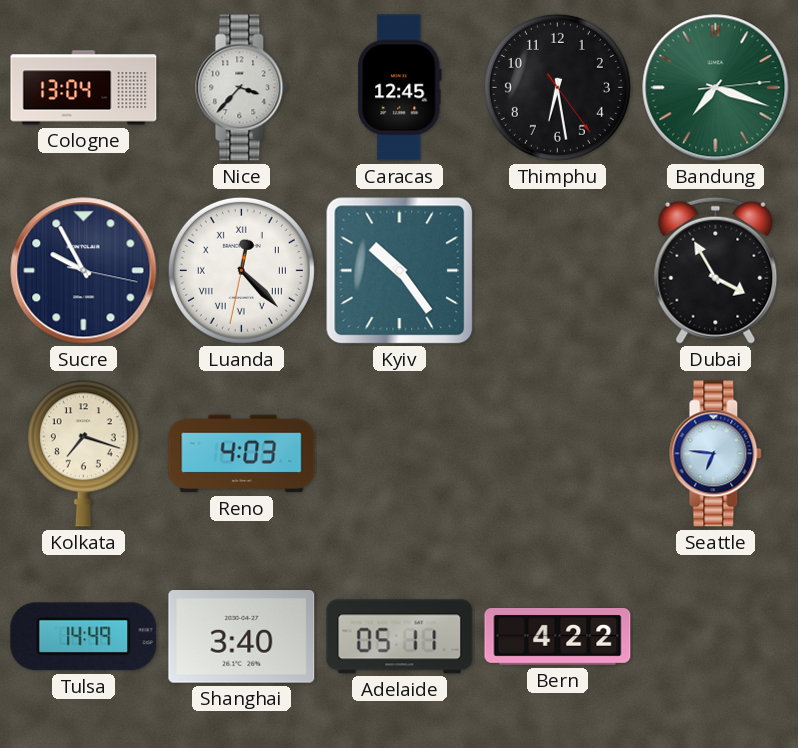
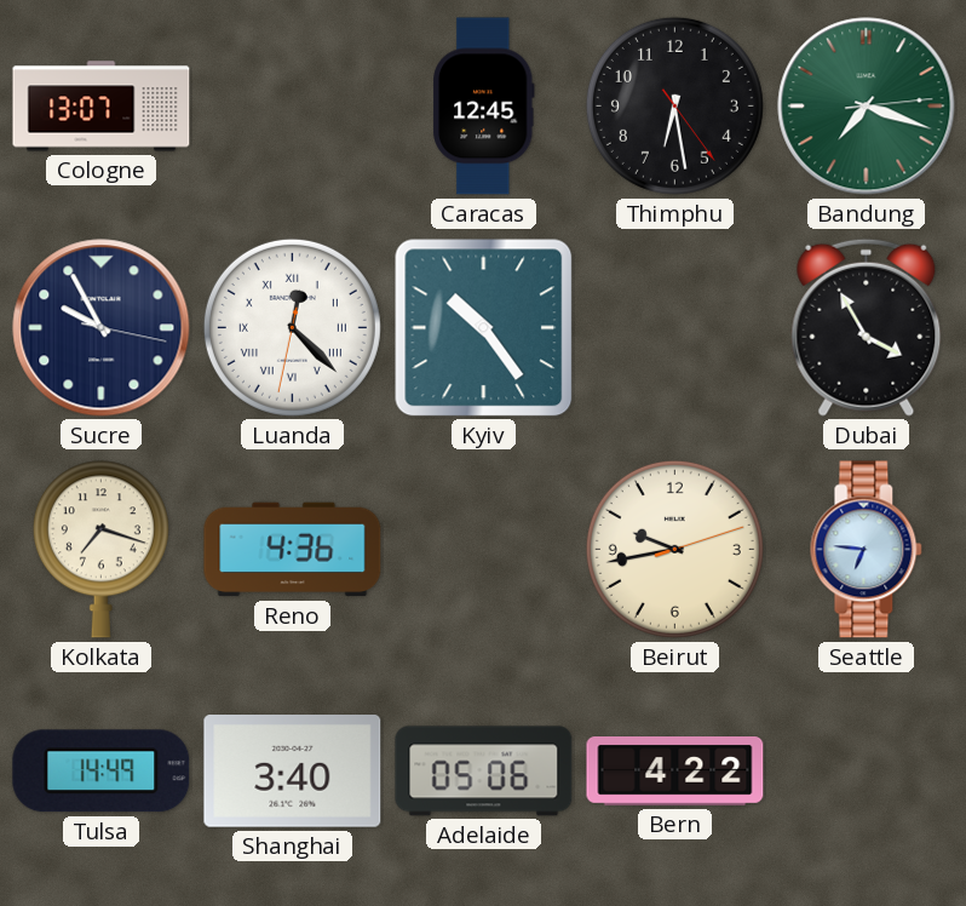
Cologne: 13:04 -> 13:07 (102, 107)
Nice: 3:37 -> none (242, 88)
Reno: 4:03 -> 4:36 (293, 550)
Beirut: none -> 9:43 (674, 549)
Adelaide: 05:11 -> 05:06 (484, 772)
